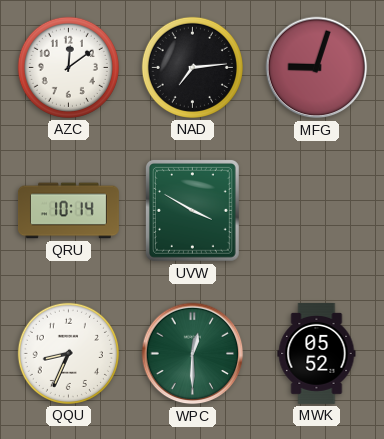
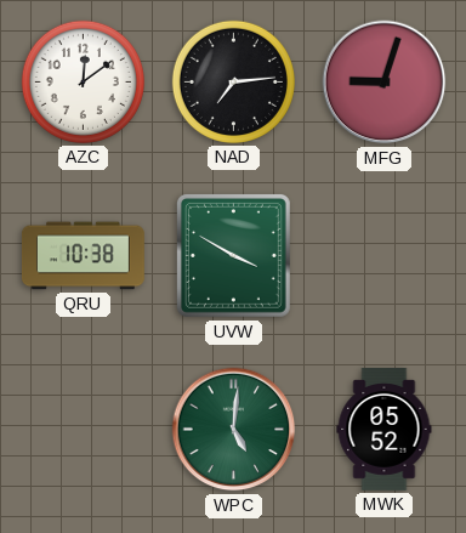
QRU: 10:14 -> 10:38 (83, 256)
QQU: 8:34 -> none (68, 353)
WPC: 12:30 -> 5:01 (234, 430)
